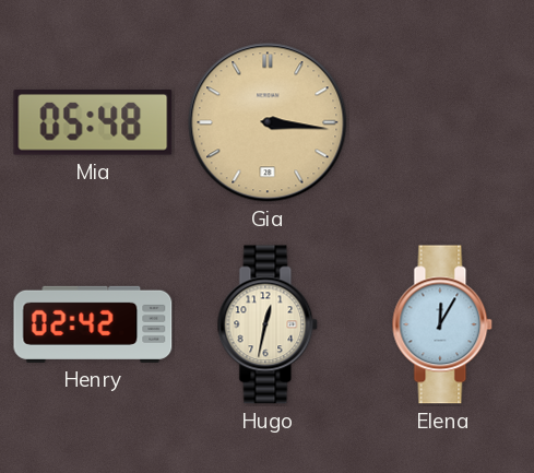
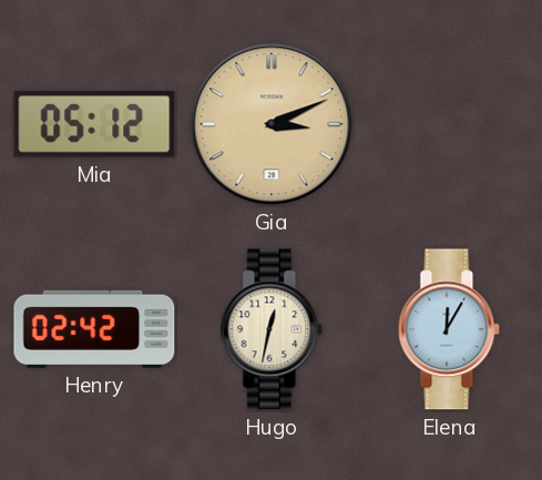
Mia: 05:48 -> 05:12 (94, 124)
Gia: 3:16 -> 3:11 (272, 124)
